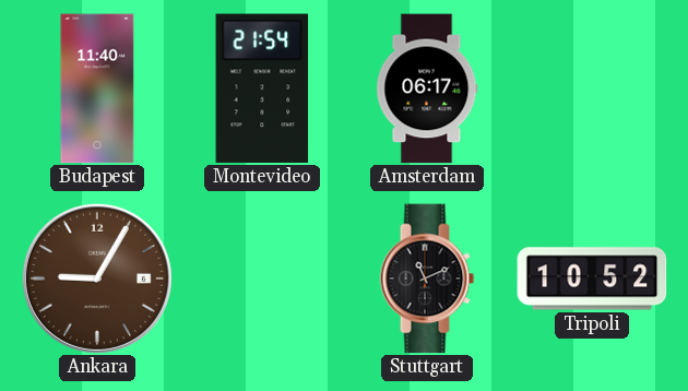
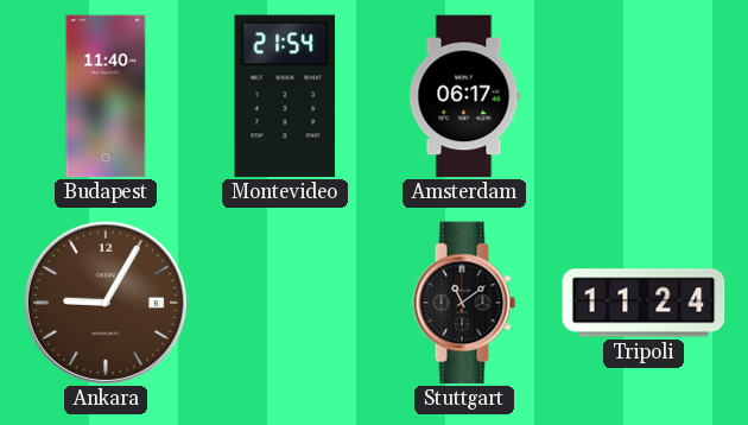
Stuttgart: 11:11 -> 11:09 (464, 303)
Tripoli: 10:52 -> 11:24 (644, 303)
